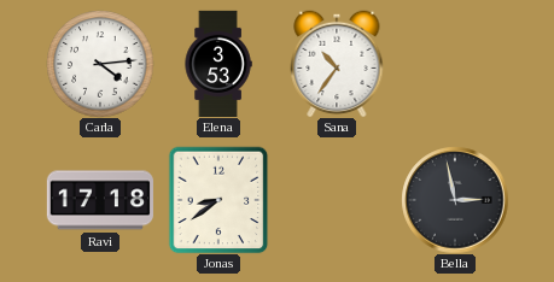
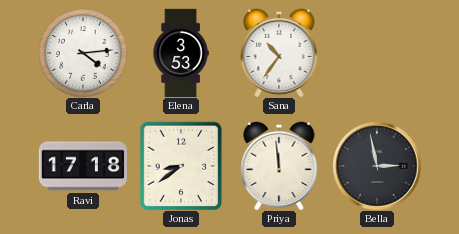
Priya: none -> 11:59 (279, 166)
